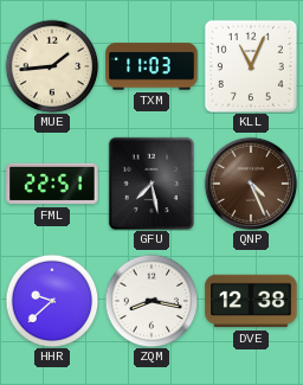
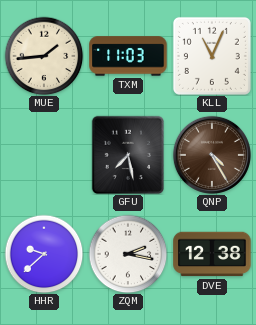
FML: 22:51 -> none (52, 184)
QNP: 4:26 -> 4:25 (212, 155)
ZQM: 8:17 -> 2:17 (128, 254)
